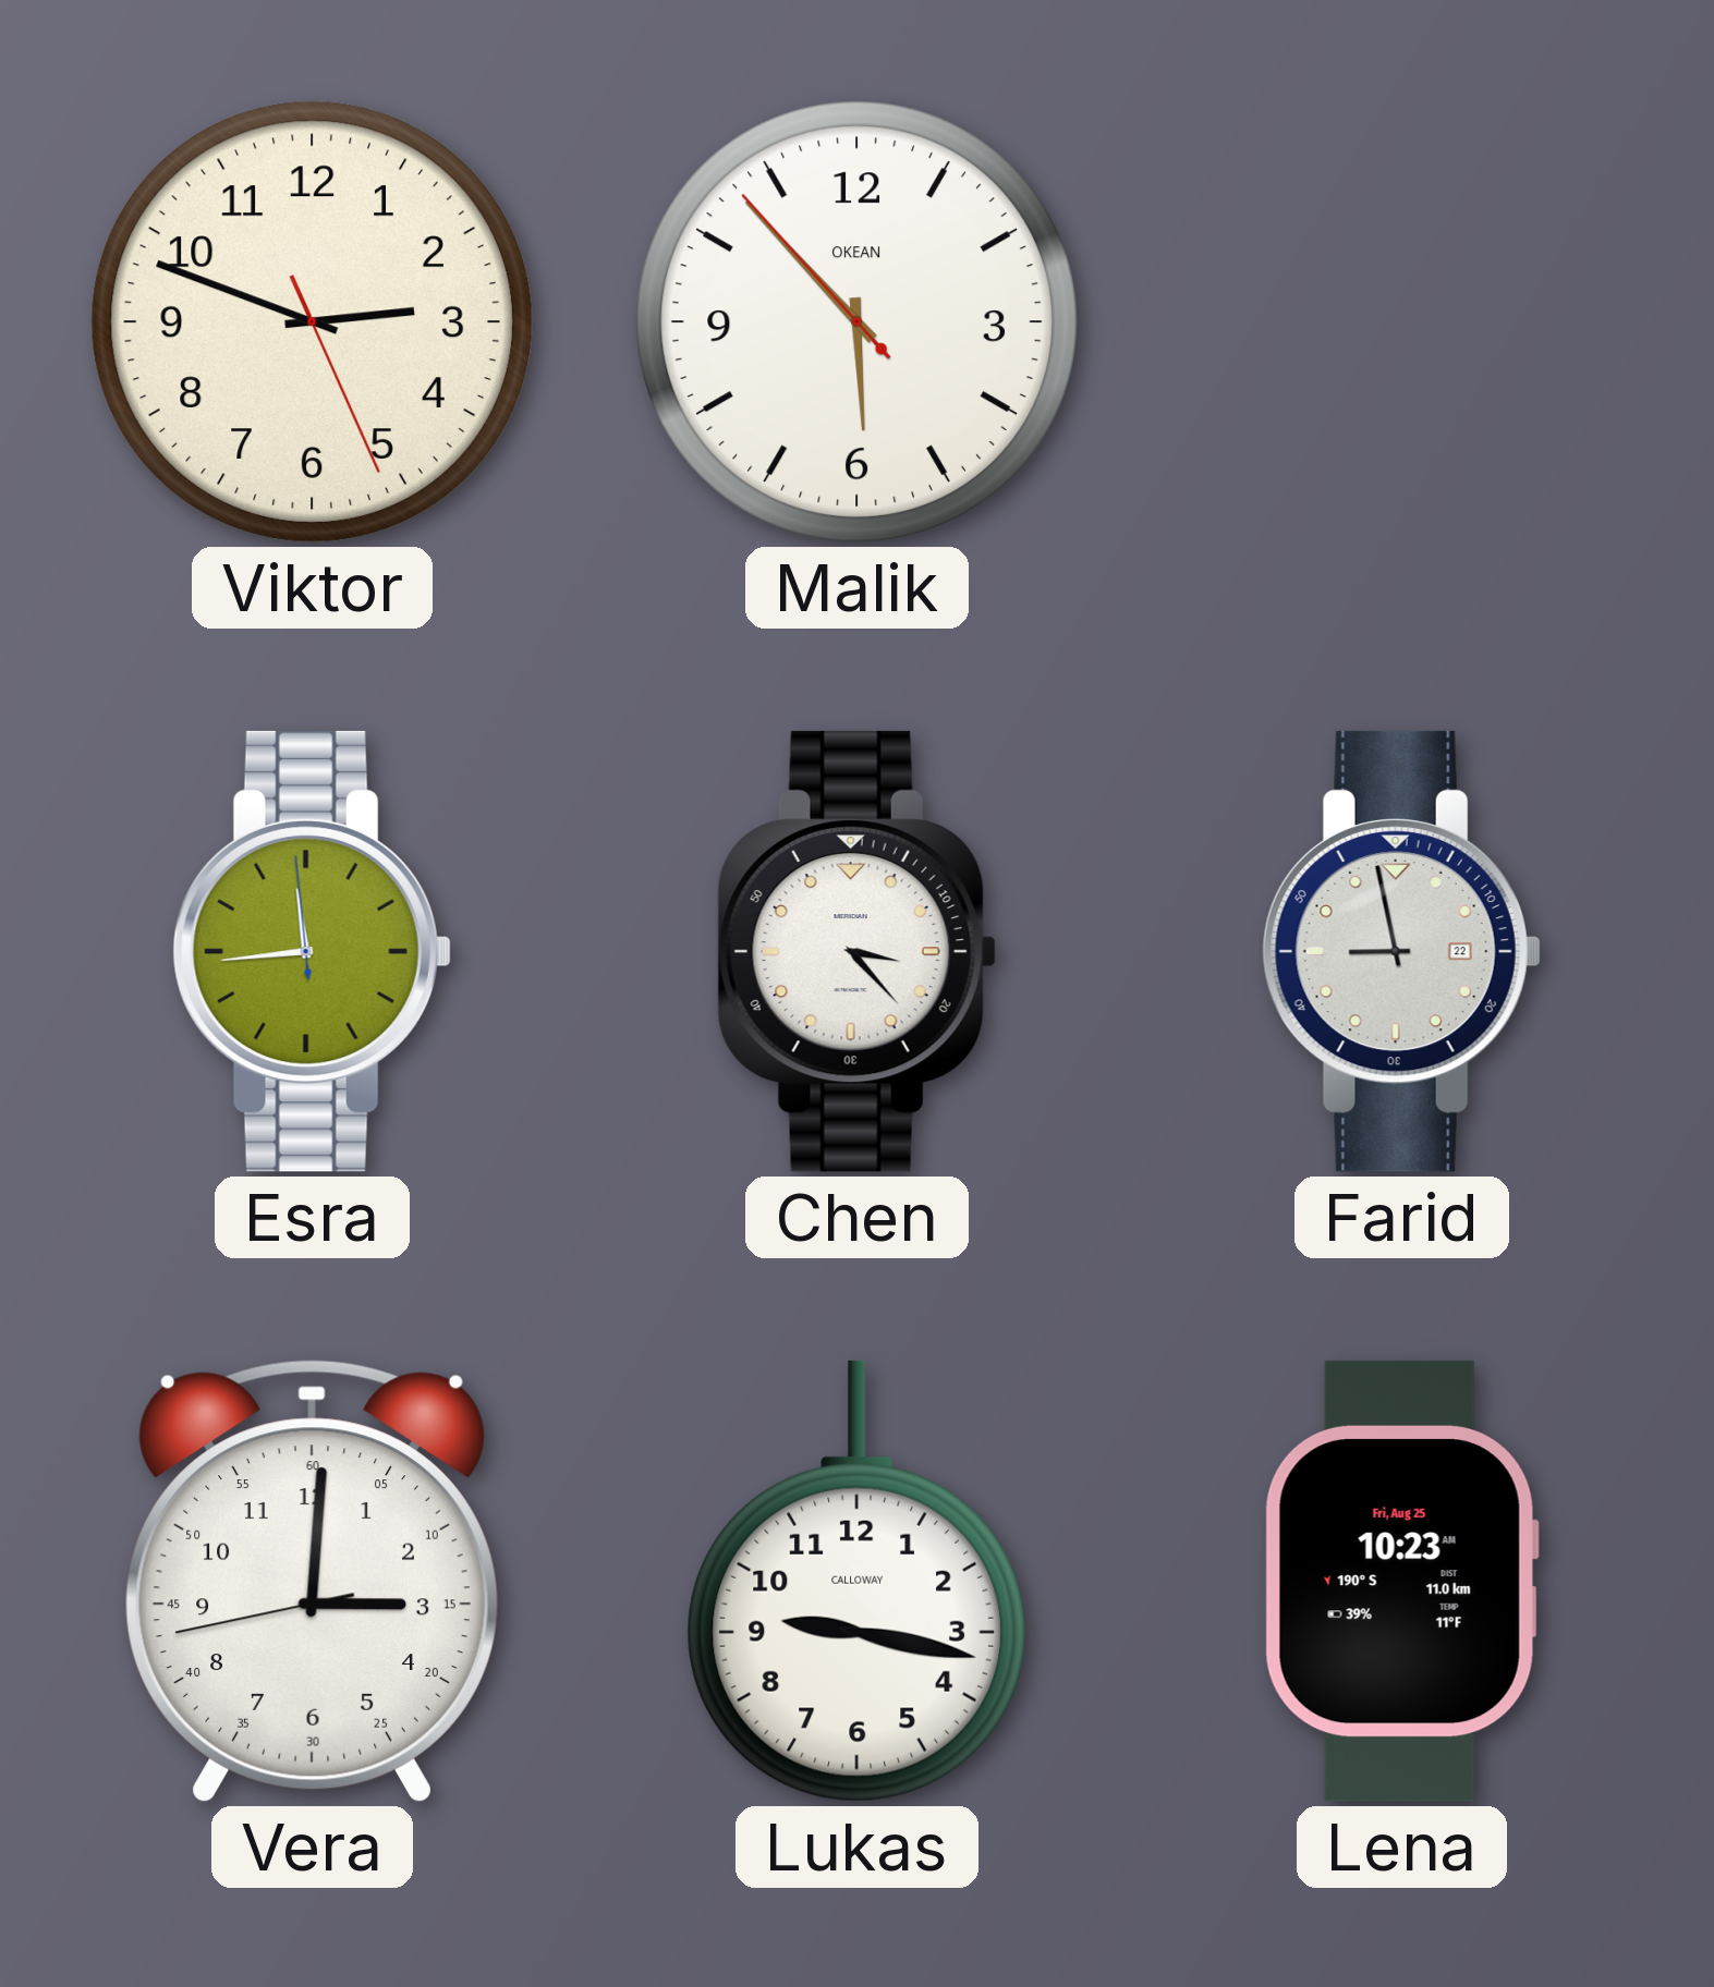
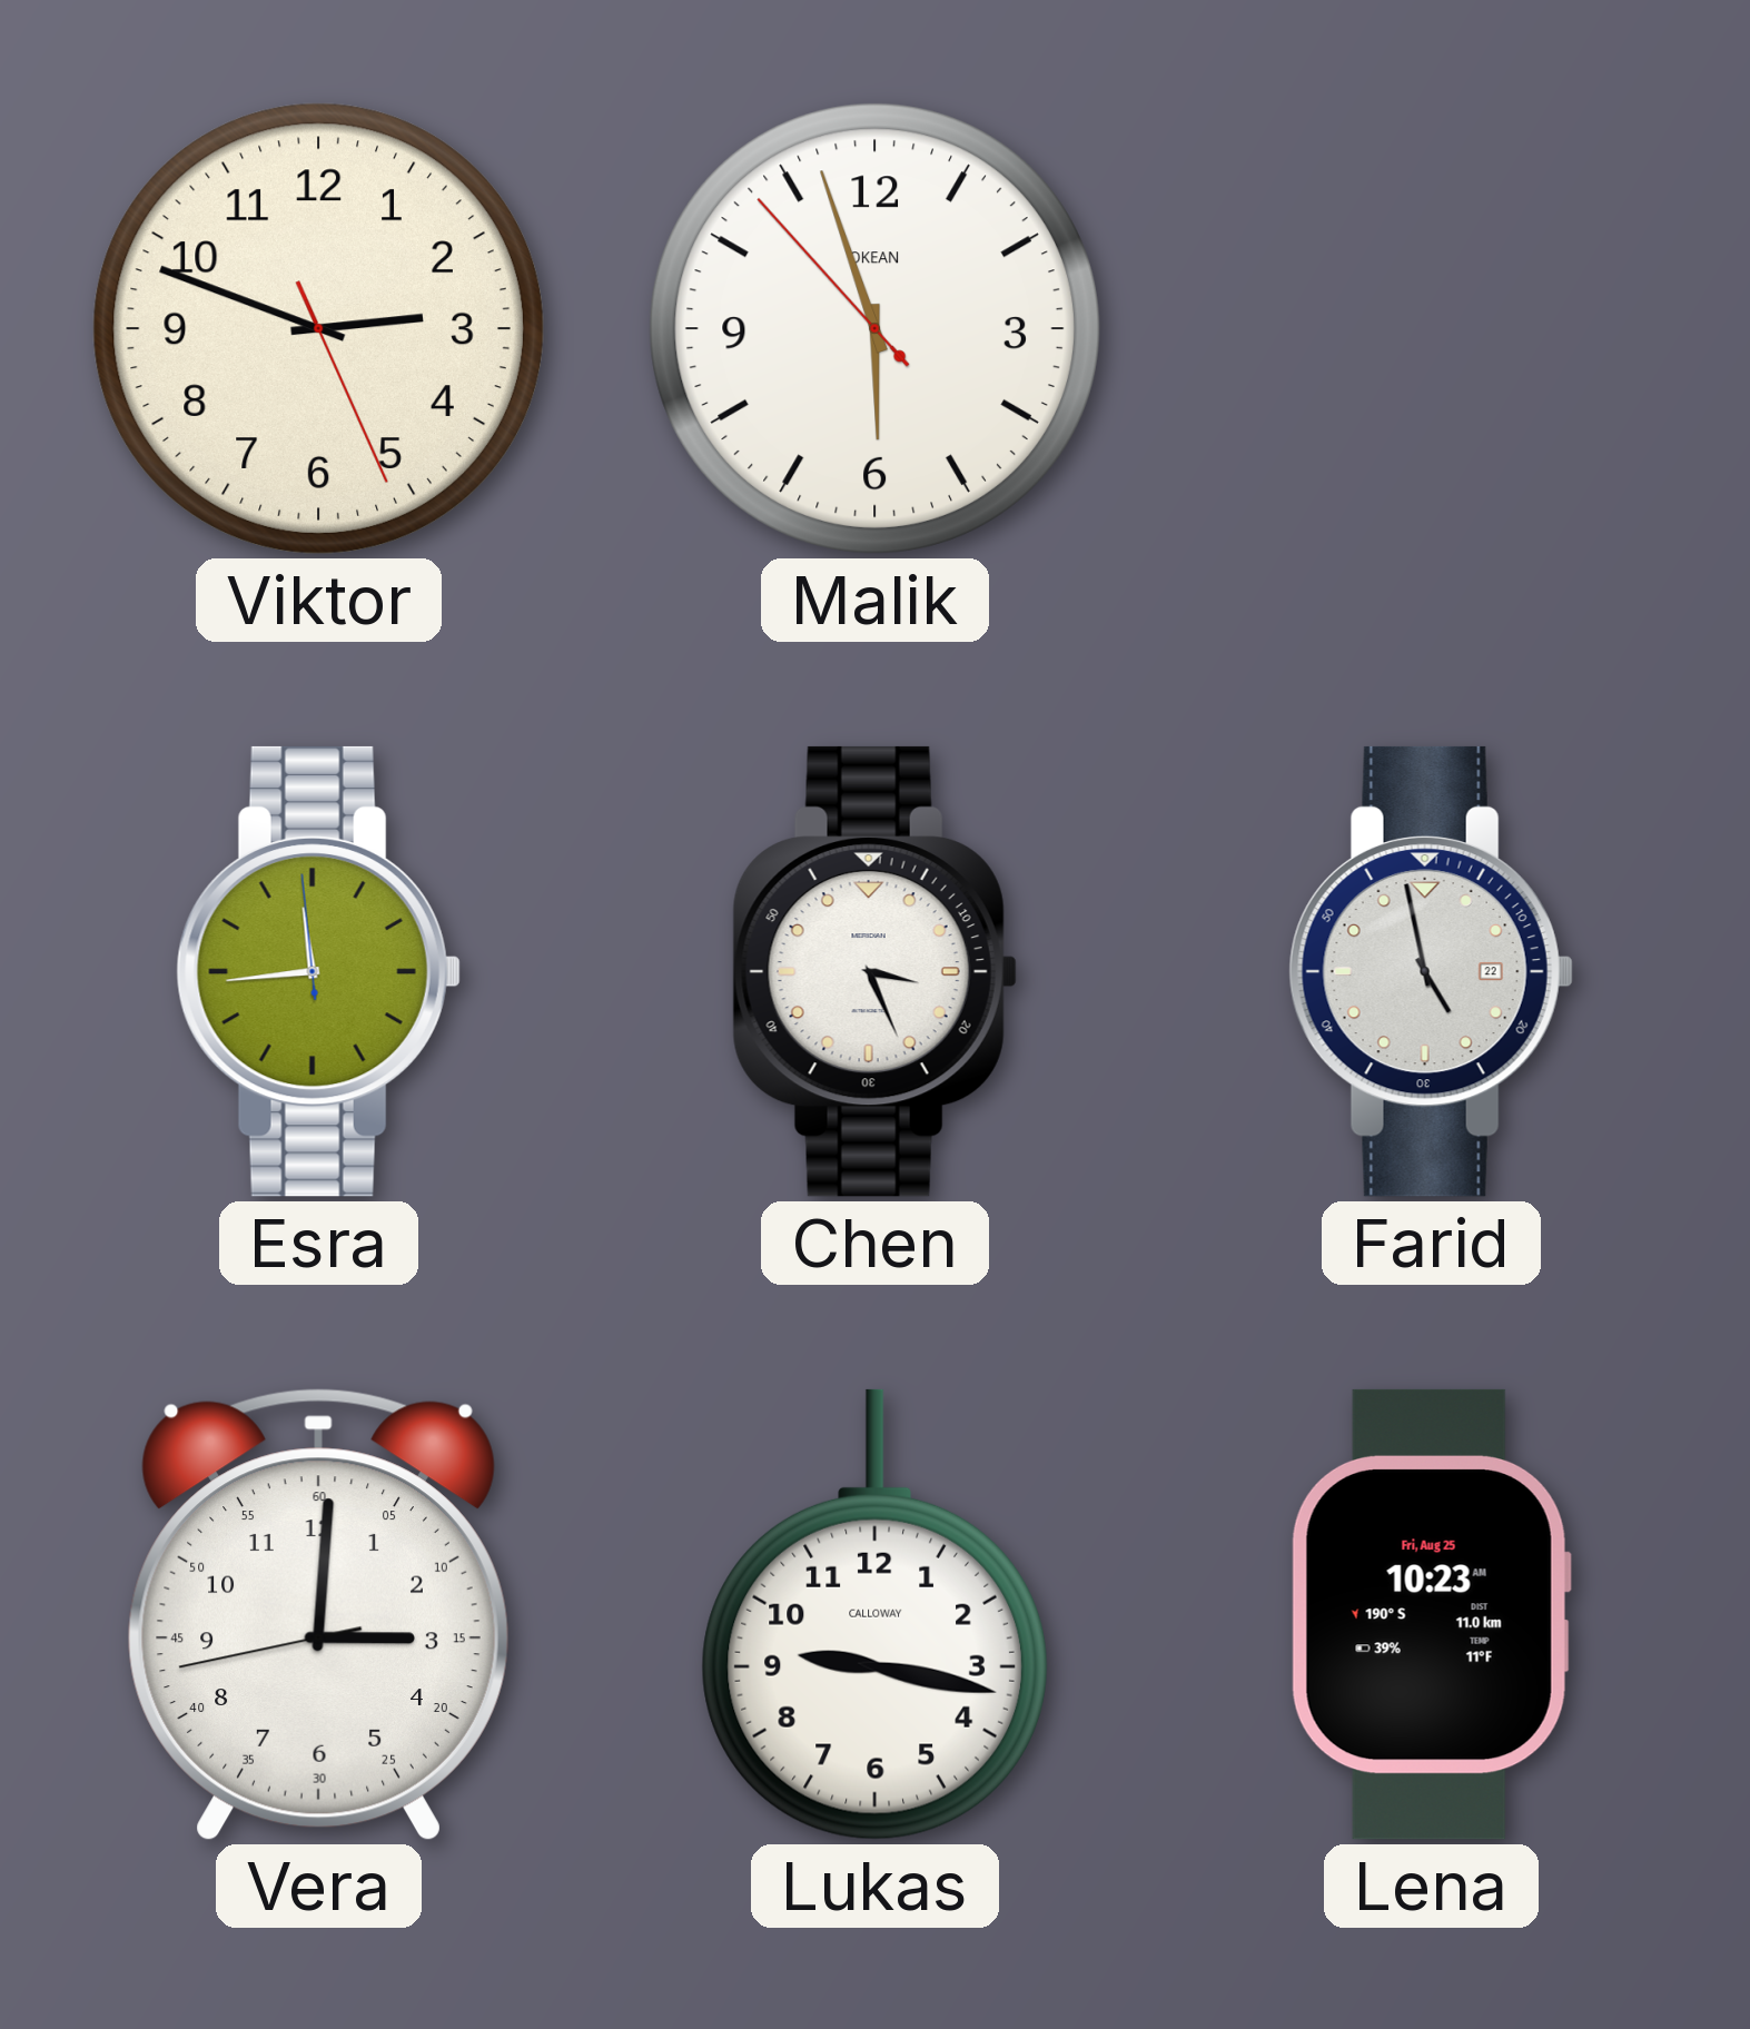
Malik: 5:52 -> 5:56 (874, 328)
Chen: 3:23 -> 3:26 (874, 971)
Farid: 8:58 -> 4:58 (1431, 971)
